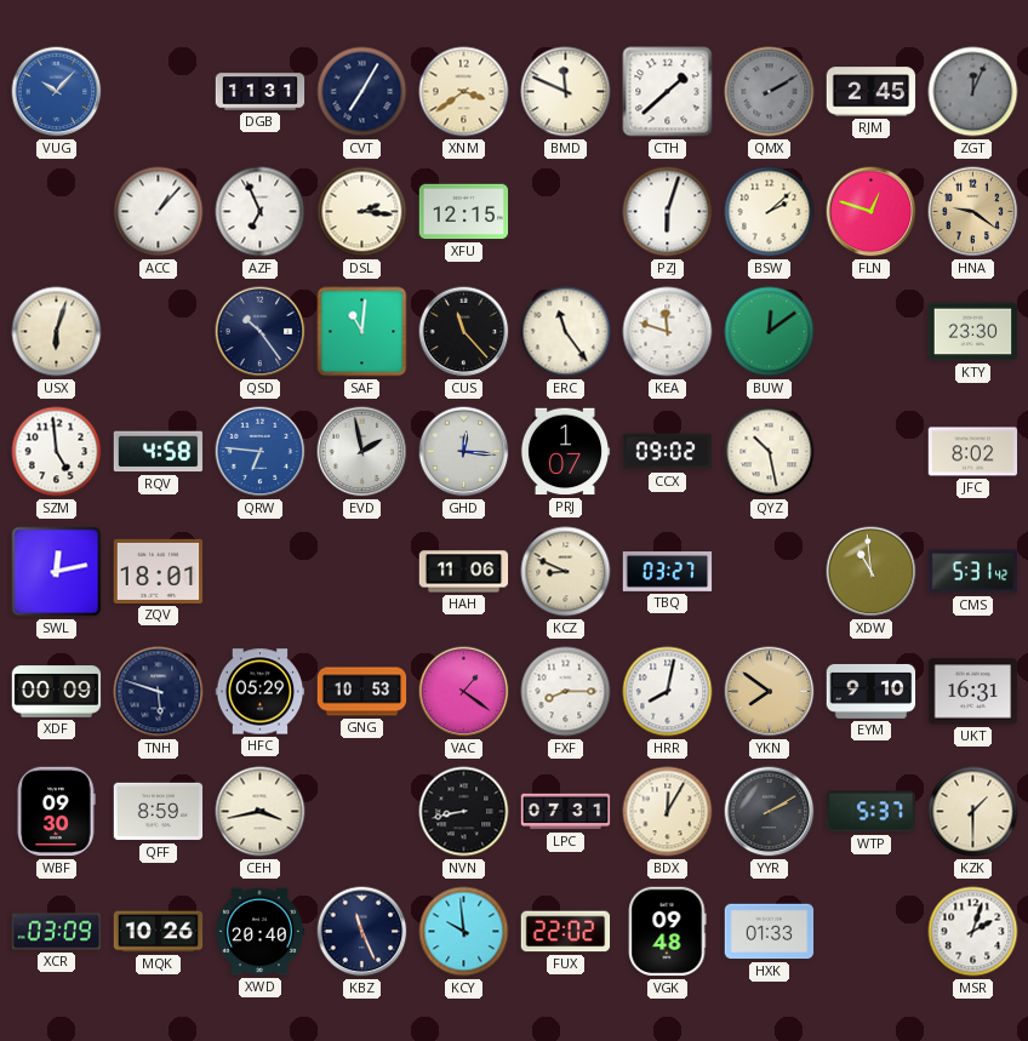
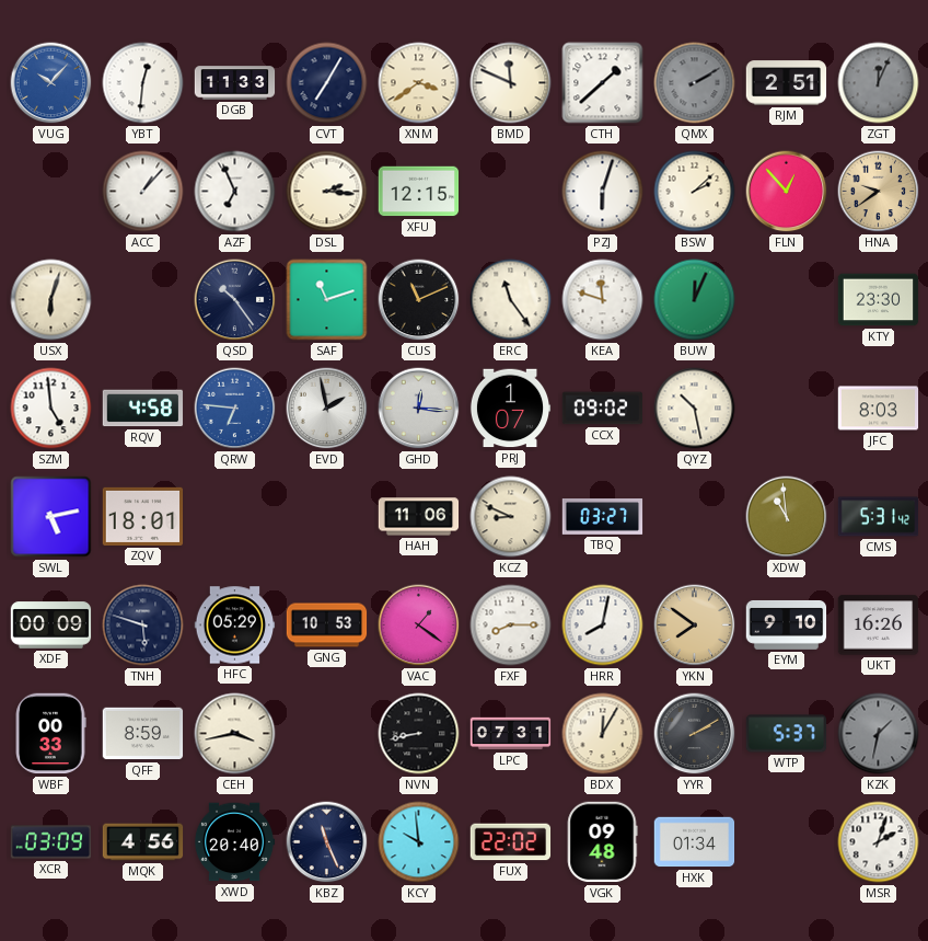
YBT: none -> 12:31 (143, 83)
DGB: 11:31 -> 11:33 (235, 83)
RJM: 2:45 -> 2:51 (787, 83)
FLN: 12:48 -> 12:53 (787, 192)
HNA: 9:21 -> 9:39 (879, 192)
SAF: 11:01 -> 11:12 (327, 300)
CUS: 11:23 -> 11:11 (419, 300)
BUW: 12:09 -> 12:04 (695, 300)
JFC: 8:02 -> 8:03 (879, 409)
SWL: 12:13 -> 5:13 (51, 517)
UKT: 16:31 -> 16:26 (879, 626)
WBF: 09:30 -> 00:33 (50, 734)
KZK: 1:30 -> 1:32 (879, 734)
KZK dial: cream -> grey (879, 734)
MQK: 10:26 -> 4:56 (143, 842)
HXK: 01:33 -> 01:34 (695, 842)
